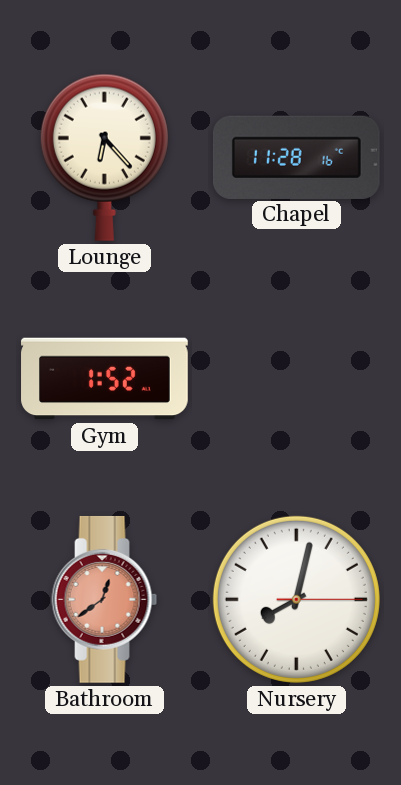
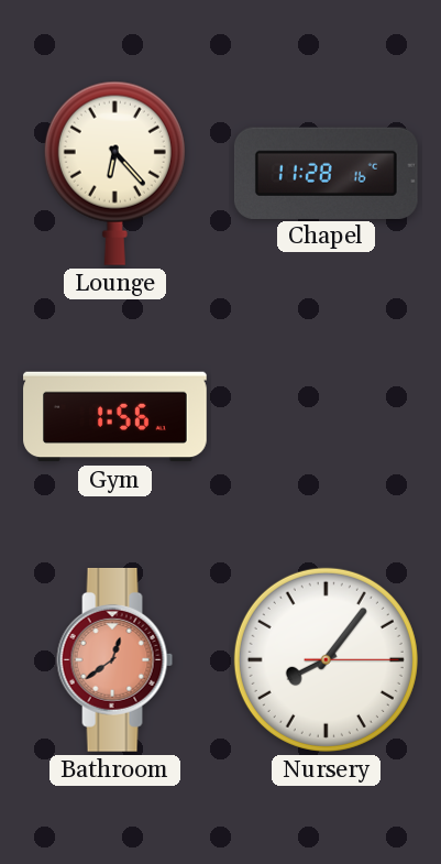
Gym: 1:52 -> 1:56 (115, 417)
Nursery: 8:02 -> 8:06 (326, 659)
